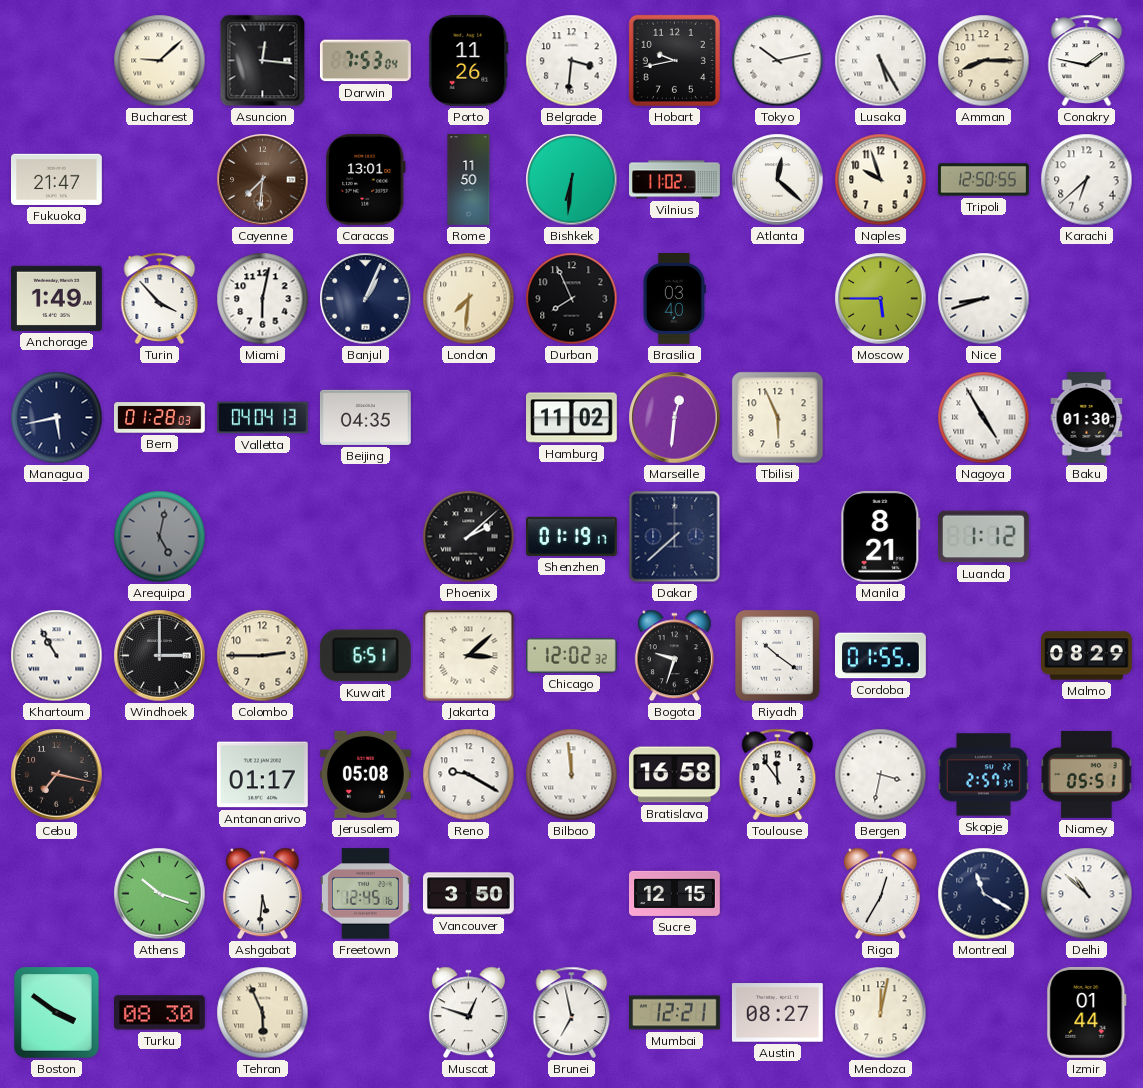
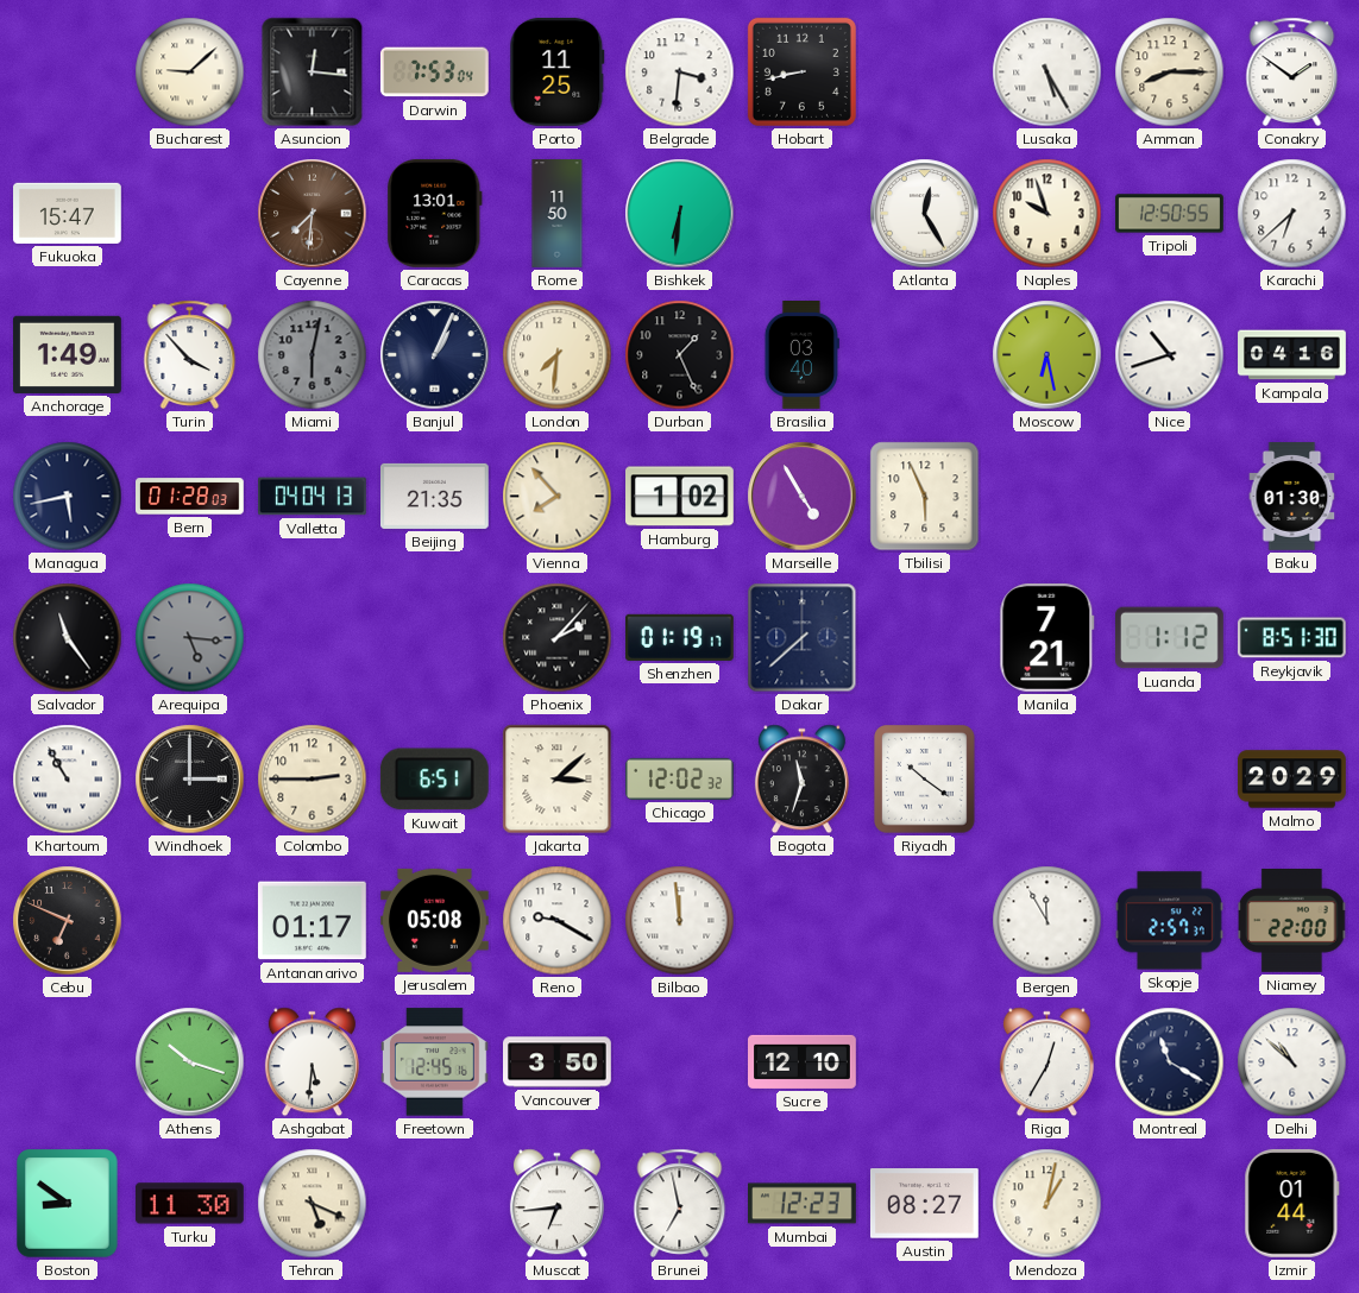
Porto: 11:26 -> 11:25 (558, 71)
Hobart: 9:43 -> 8:43 (801, 71)
Tokyo: 10:13 -> none (778, 61)
Conakry: 1:47 -> 1:51 (1292, 71)
Fukuoka: 21:47 -> 15:47 (68, 213)
Vilnius: 11:02 -> none (675, 180)
Atlanta: 12:22 -> 12:25 (925, 214)
Miami dial: white -> grey (313, 355)
Durban: 7:56 -> 1:26 (680, 355)
Moscow: 5:45 -> 6:28 (1047, 355)
Nice: 8:42 -> 10:42 (1170, 355)
Kampala: none -> 04:16 (1292, 355)
Beijing: 04:35 -> 21:35 (435, 496)
Vienna: none -> 7:53 (558, 497)
Hamburg: 11:02 -> 1:02 (680, 497)
Marseille: 12:31 -> 4:55 (803, 497)
Nagoya: 4:55 -> none (984, 418)
Salvador: none -> 11:24 (68, 638)
Arequipa: 5:02 -> 5:16 (190, 638)
Phoenix: 2:08 -> 2:07 (558, 638)
Manila: 8:21 -> 7:21 (1047, 637)
Reykjavik: none -> 8:51 (1291, 638)
Bogota: 9:33 -> 11:33 (801, 780)
Cordoba: 01:55 -> none (881, 656)
Malmo: 08:29 -> 20:29 (1292, 780)
Cebu: 7:17 -> 6:49 (68, 921)
Bratislava: 16:58 -> none (675, 775)
Toulouse: 11:54 -> none (778, 774)
Bergen: 3:32 -> 11:55 (1047, 921)
Niamey: 05:51 -> 22:00 (1294, 921)
Sucre: 12:15 -> 12:10 (803, 1061)
Boston: 3:51 -> 8:51 (68, 1204)
Turku: 08:30 -> 11:30 (189, 1204)
Tehran: 5:56 -> 5:19 (313, 1204)
Muscat: 12:48 -> 6:44 (556, 1204)
Mumbai: 12:21 -> 12:23 (803, 1204)
Mendoza: 12:02 -> 1:02 (1047, 1204)
